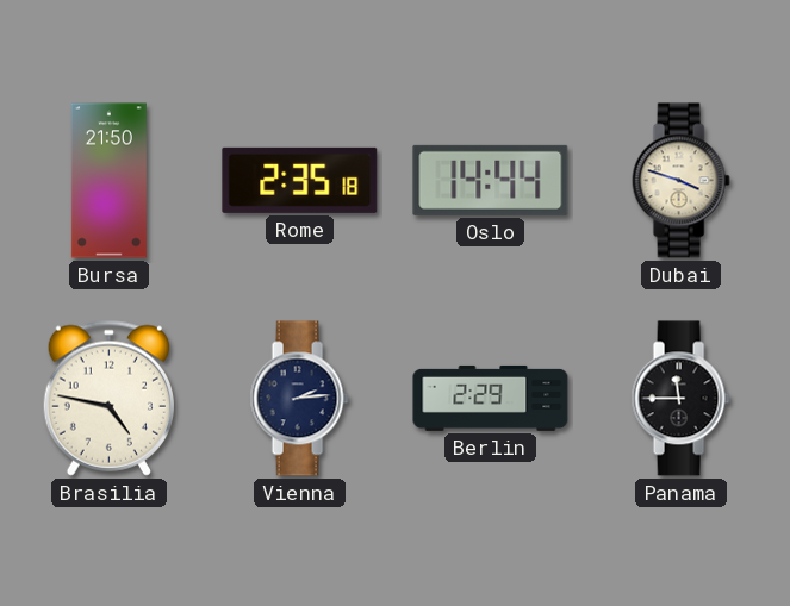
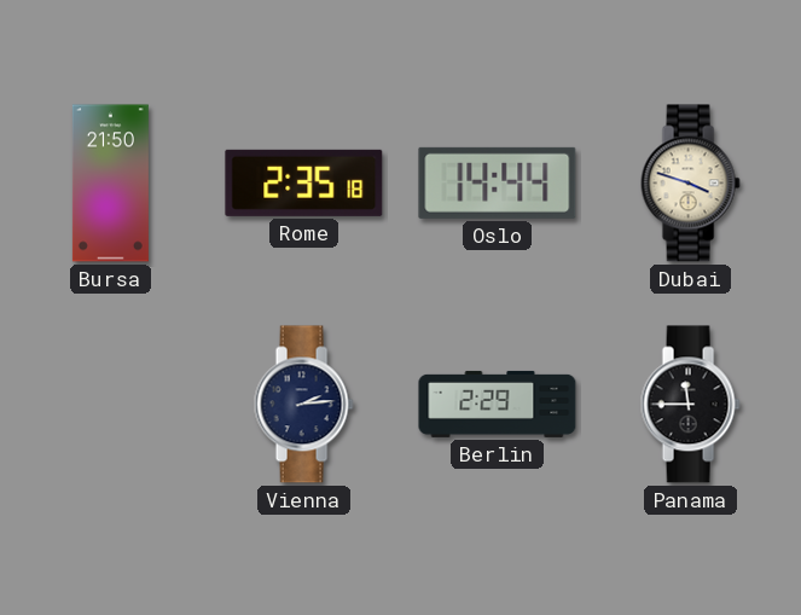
Brasilia: 4:47 -> none (108, 398)
